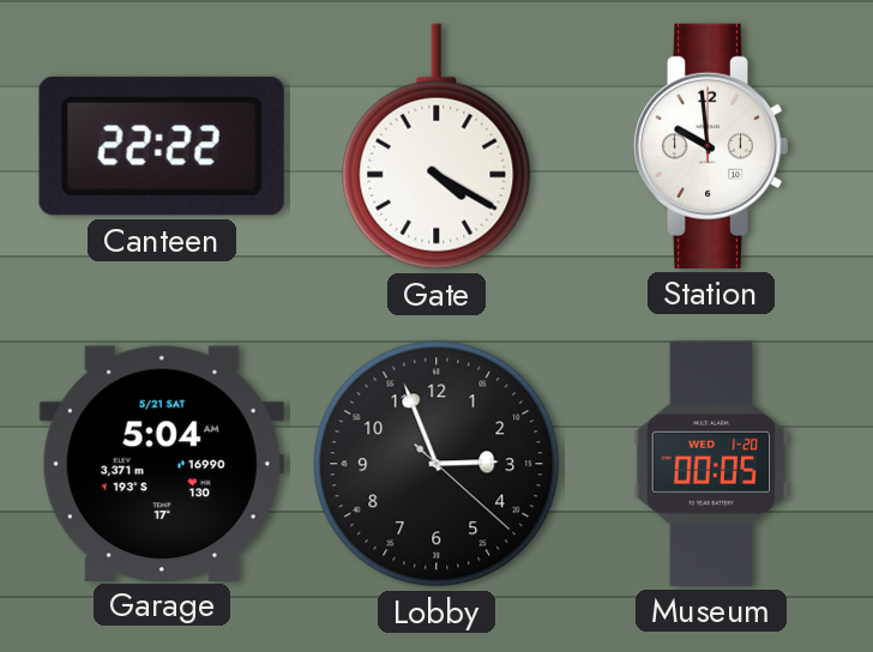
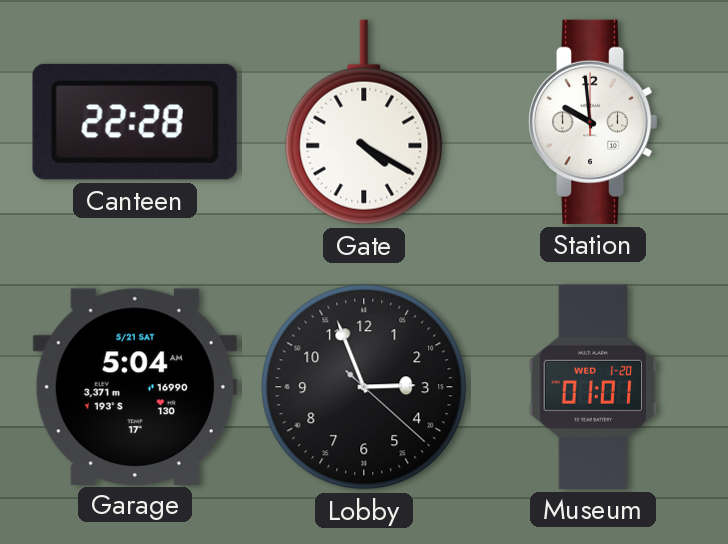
Canteen: 22:22 -> 22:28 (135, 122)
Museum: 00:05 -> 01:01 (593, 387)
